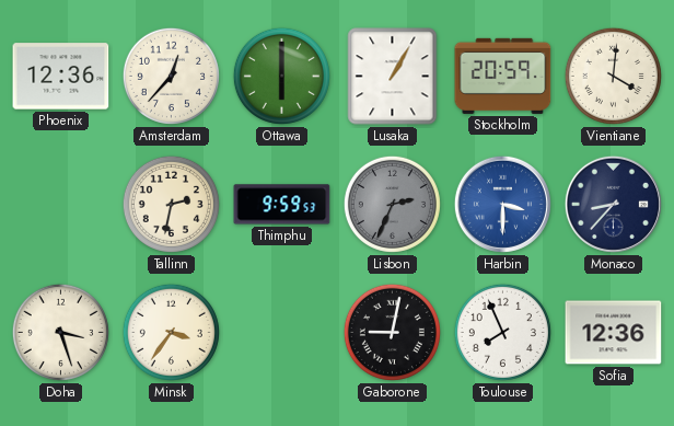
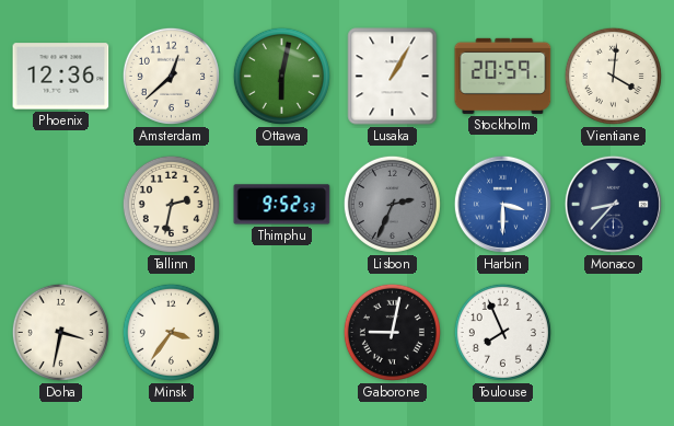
Amsterdam: 12:37 -> 12:38 (171, 76)
Ottawa: 6:00 -> 6:02 (281, 76)
Thimphu: 9:59 -> 9:52 (282, 205)
Doha: 3:27 -> 3:32 (60, 332)
Sofia: 12:36 -> none (614, 333)
